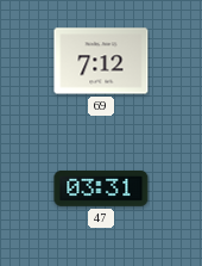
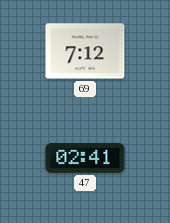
47: 03:31 -> 02:41 (85, 158)
